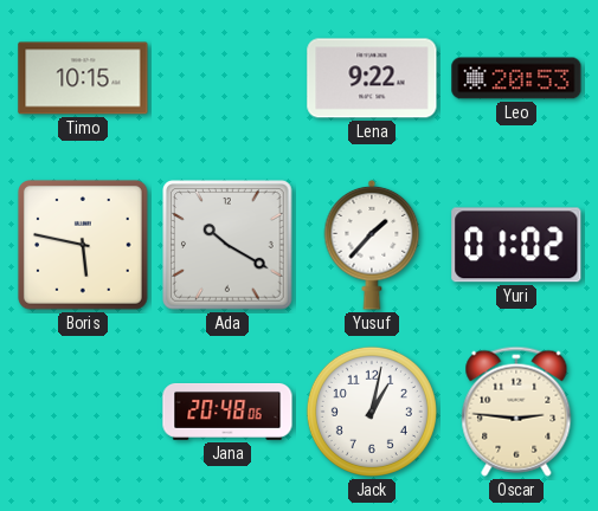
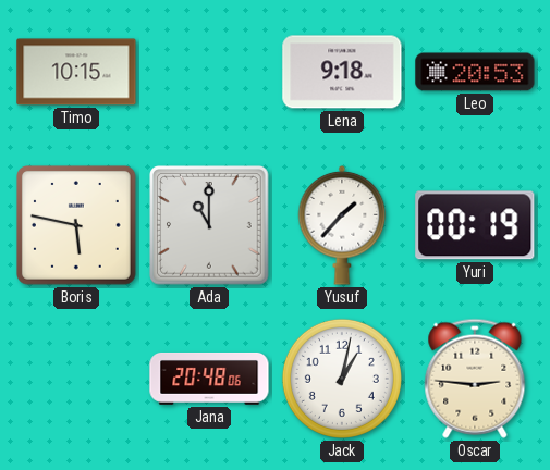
Lena: 9:22 -> 9:18 (342, 72)
Ada: 10:20 -> 11:00 (209, 225)
Yuri: 01:02 -> 00:19 (475, 225)
